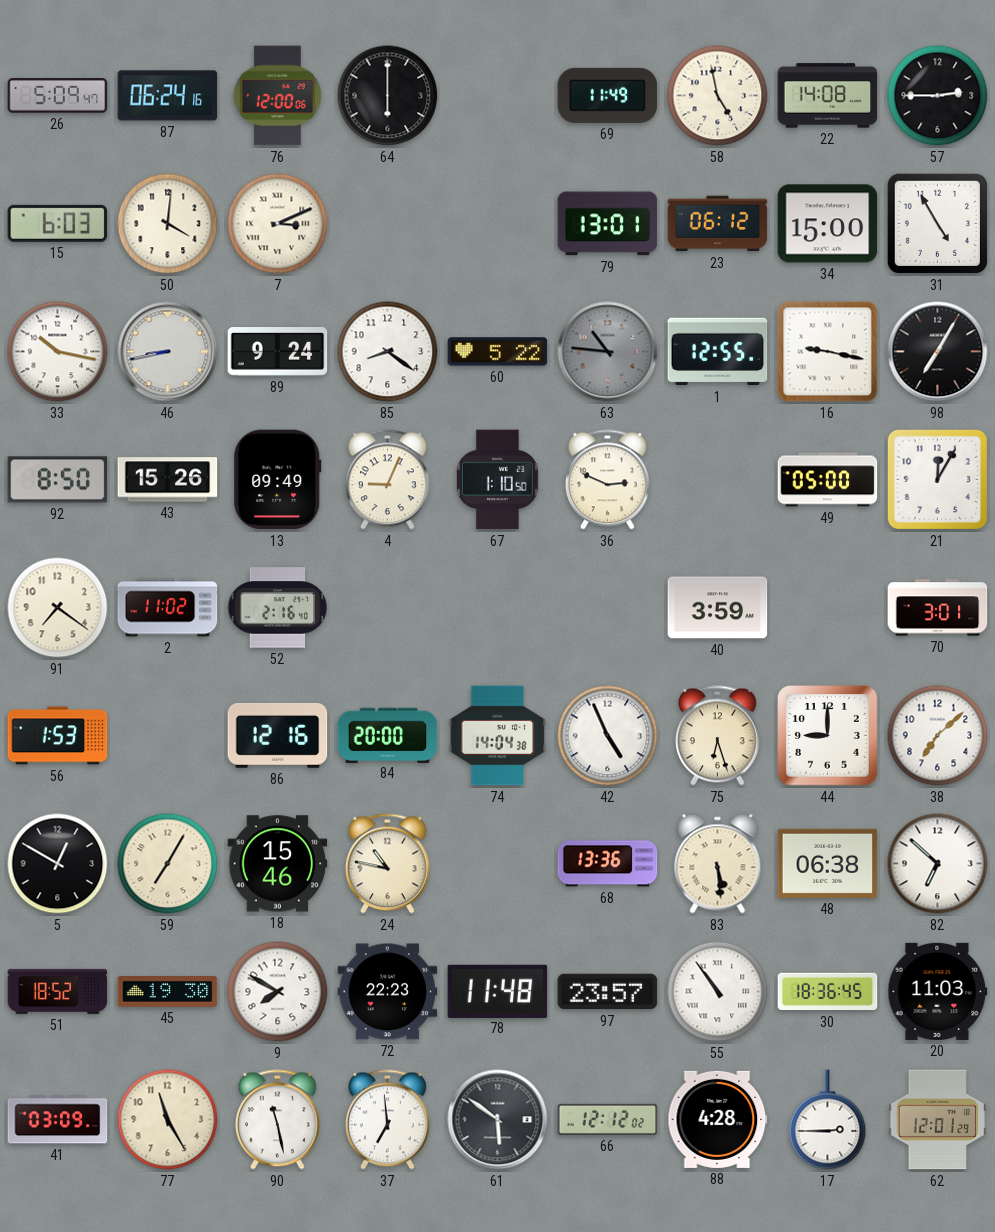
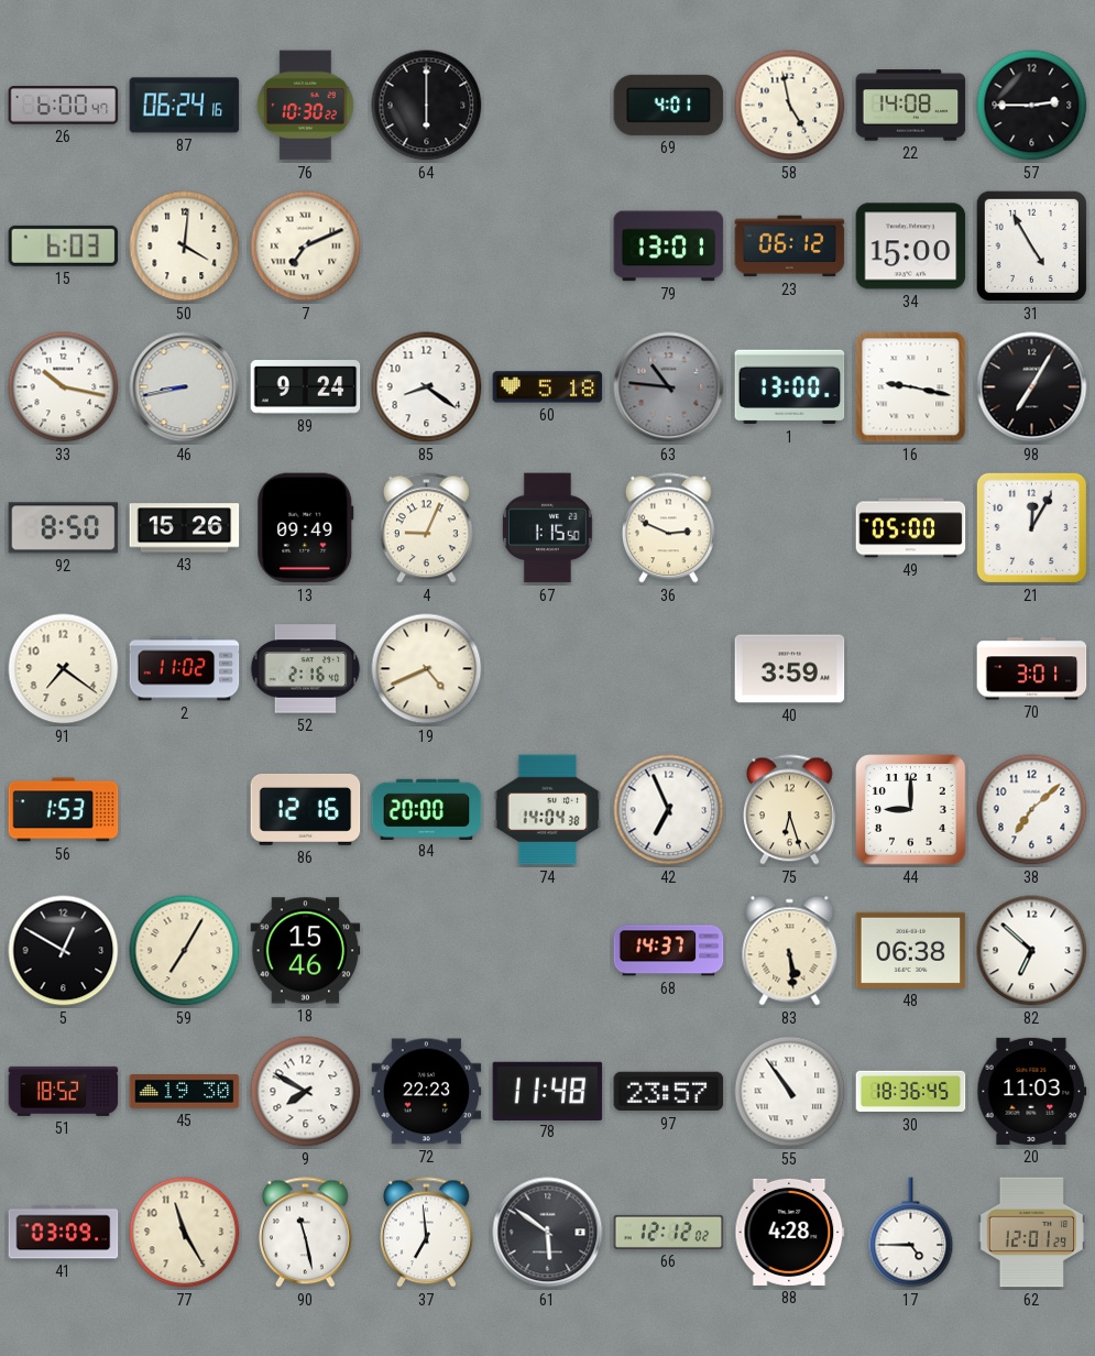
26: 5:09 -> 6:00 (64, 106)
76: 12:00 -> 10:30 (305, 106)
69: 11:49 -> 4:01 (669, 105)
7: 3:11 -> 7:11 (306, 247)
60: 5:22 -> 5:18 (548, 387)
1: 12:55 -> 13:00 (790, 387)
67: 1:10 -> 1:15 (548, 528)
19: none -> 4:41 (427, 669)
42: 4:56 -> 6:56 (669, 810)
24: 10:47 -> none (388, 864)
68: 13:36 -> 14:37 (669, 951)
17: 2:45 -> 4:45 (911, 1233)
